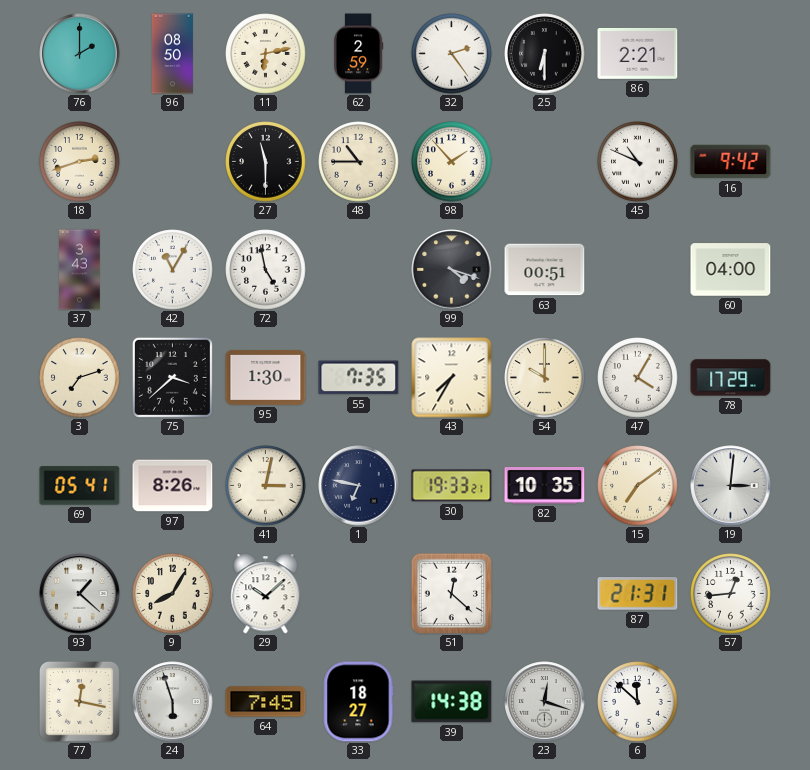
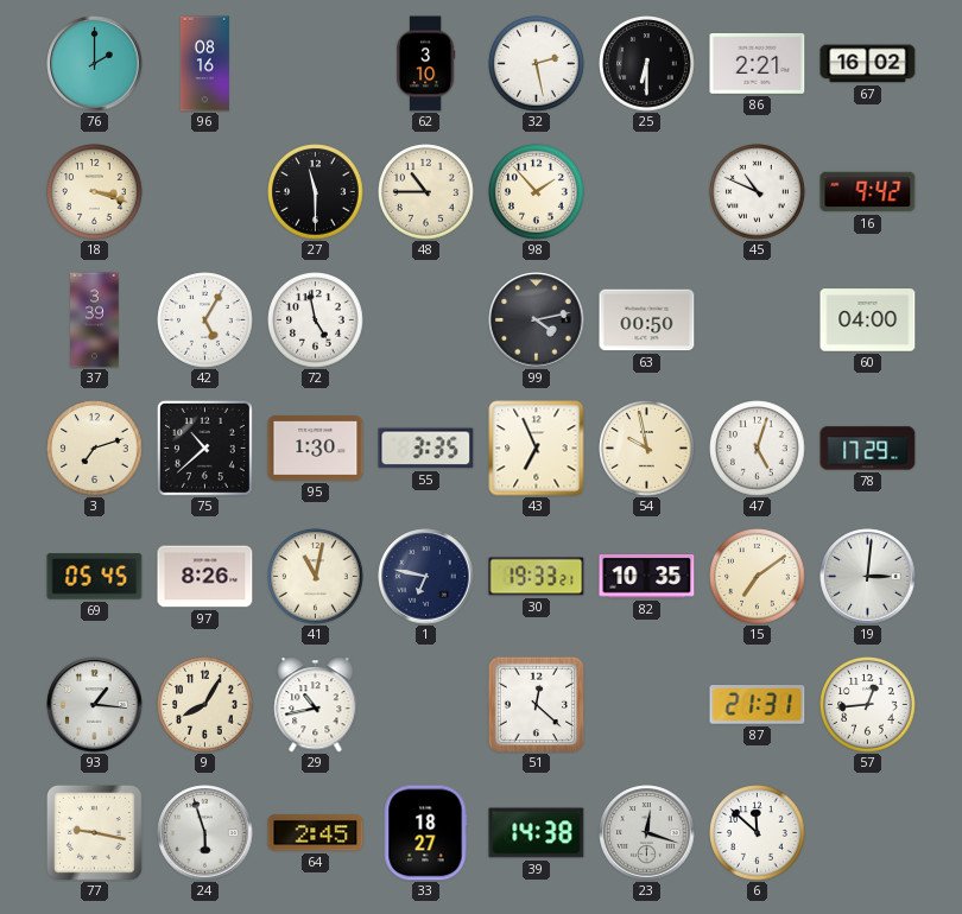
96: 08:50 -> 08:16 (204, 64)
11: 6:13 -> none (266, 54)
62: 2:59 -> 3:10 (425, 64)
32: 2:24 -> 2:28 (537, 64)
67: none -> 16:02 (868, 64)
18: 2:42 -> 3:18 (95, 192)
37: 3:43 -> 3:39 (95, 320)
42: 11:05 -> 5:05 (205, 320)
99: 4:18 -> 4:13 (537, 320)
63: 00:51 -> 00:50 (647, 320)
75: 3:38 -> 10:38 (204, 448)
55: 7:35 -> 3:35 (426, 449)
43: 7:35 -> 6:56 (537, 449)
54: 10:00 -> 9:58 (647, 449)
47: 4:05 -> 5:03 (758, 449)
69: 05:41 -> 05:45 (95, 577)
41: 3:02 -> 11:02 (316, 577)
93: 1:22 -> 1:16 (95, 705)
29: 10:08 -> 10:43 (316, 705)
77: 12:17 -> 9:17 (95, 833)
64: 7:45 -> 2:45 (316, 833)
